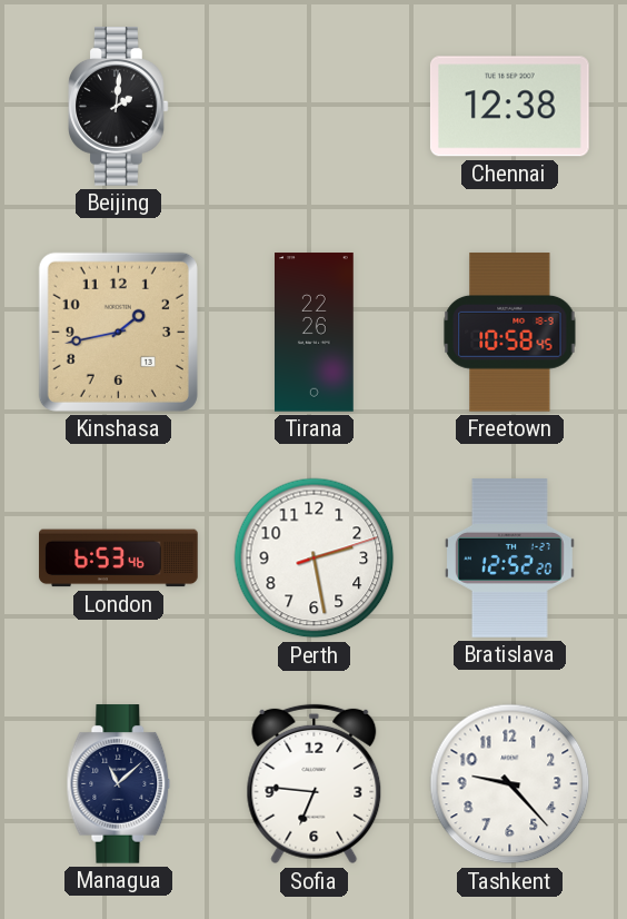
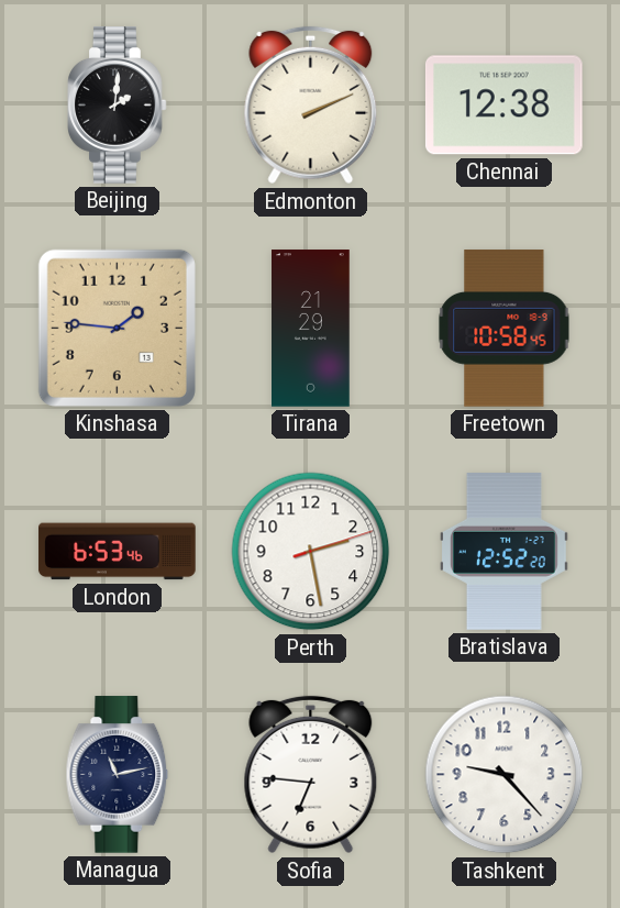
Edmonton: none -> 2:11 (311, 106)
Kinshasa: 1:43 -> 1:46 (117, 328)
Tirana: 22:26 -> 21:29 (311, 329)
Managua: 11:08 -> 11:13 (118, 775)
